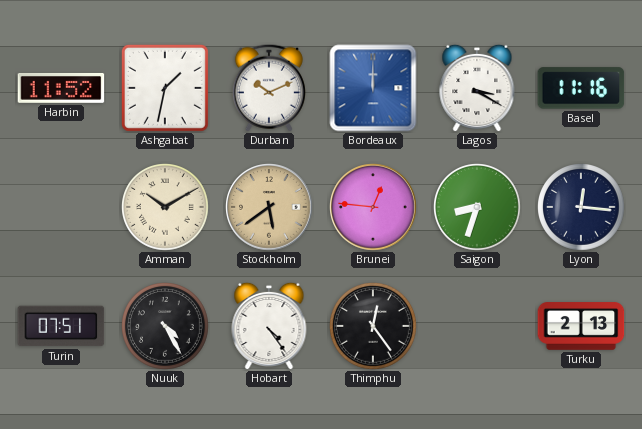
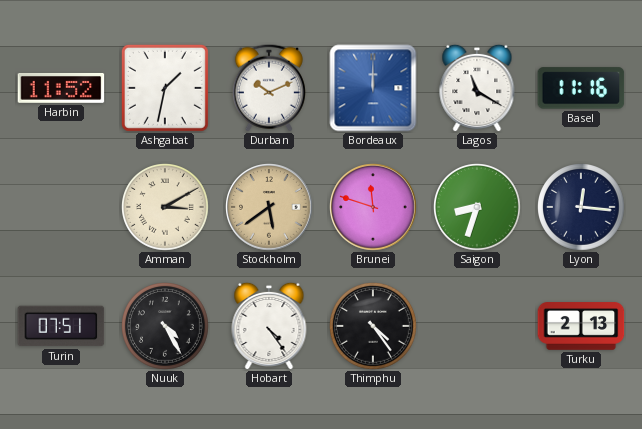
Lagos: 3:20 -> 11:20 (477, 88)
Amman: 10:10 -> 3:10 (166, 208)
Brunei: 12:46 -> 11:48 (373, 207)
Thimphu: 12:24 -> 4:24 (374, 327)
